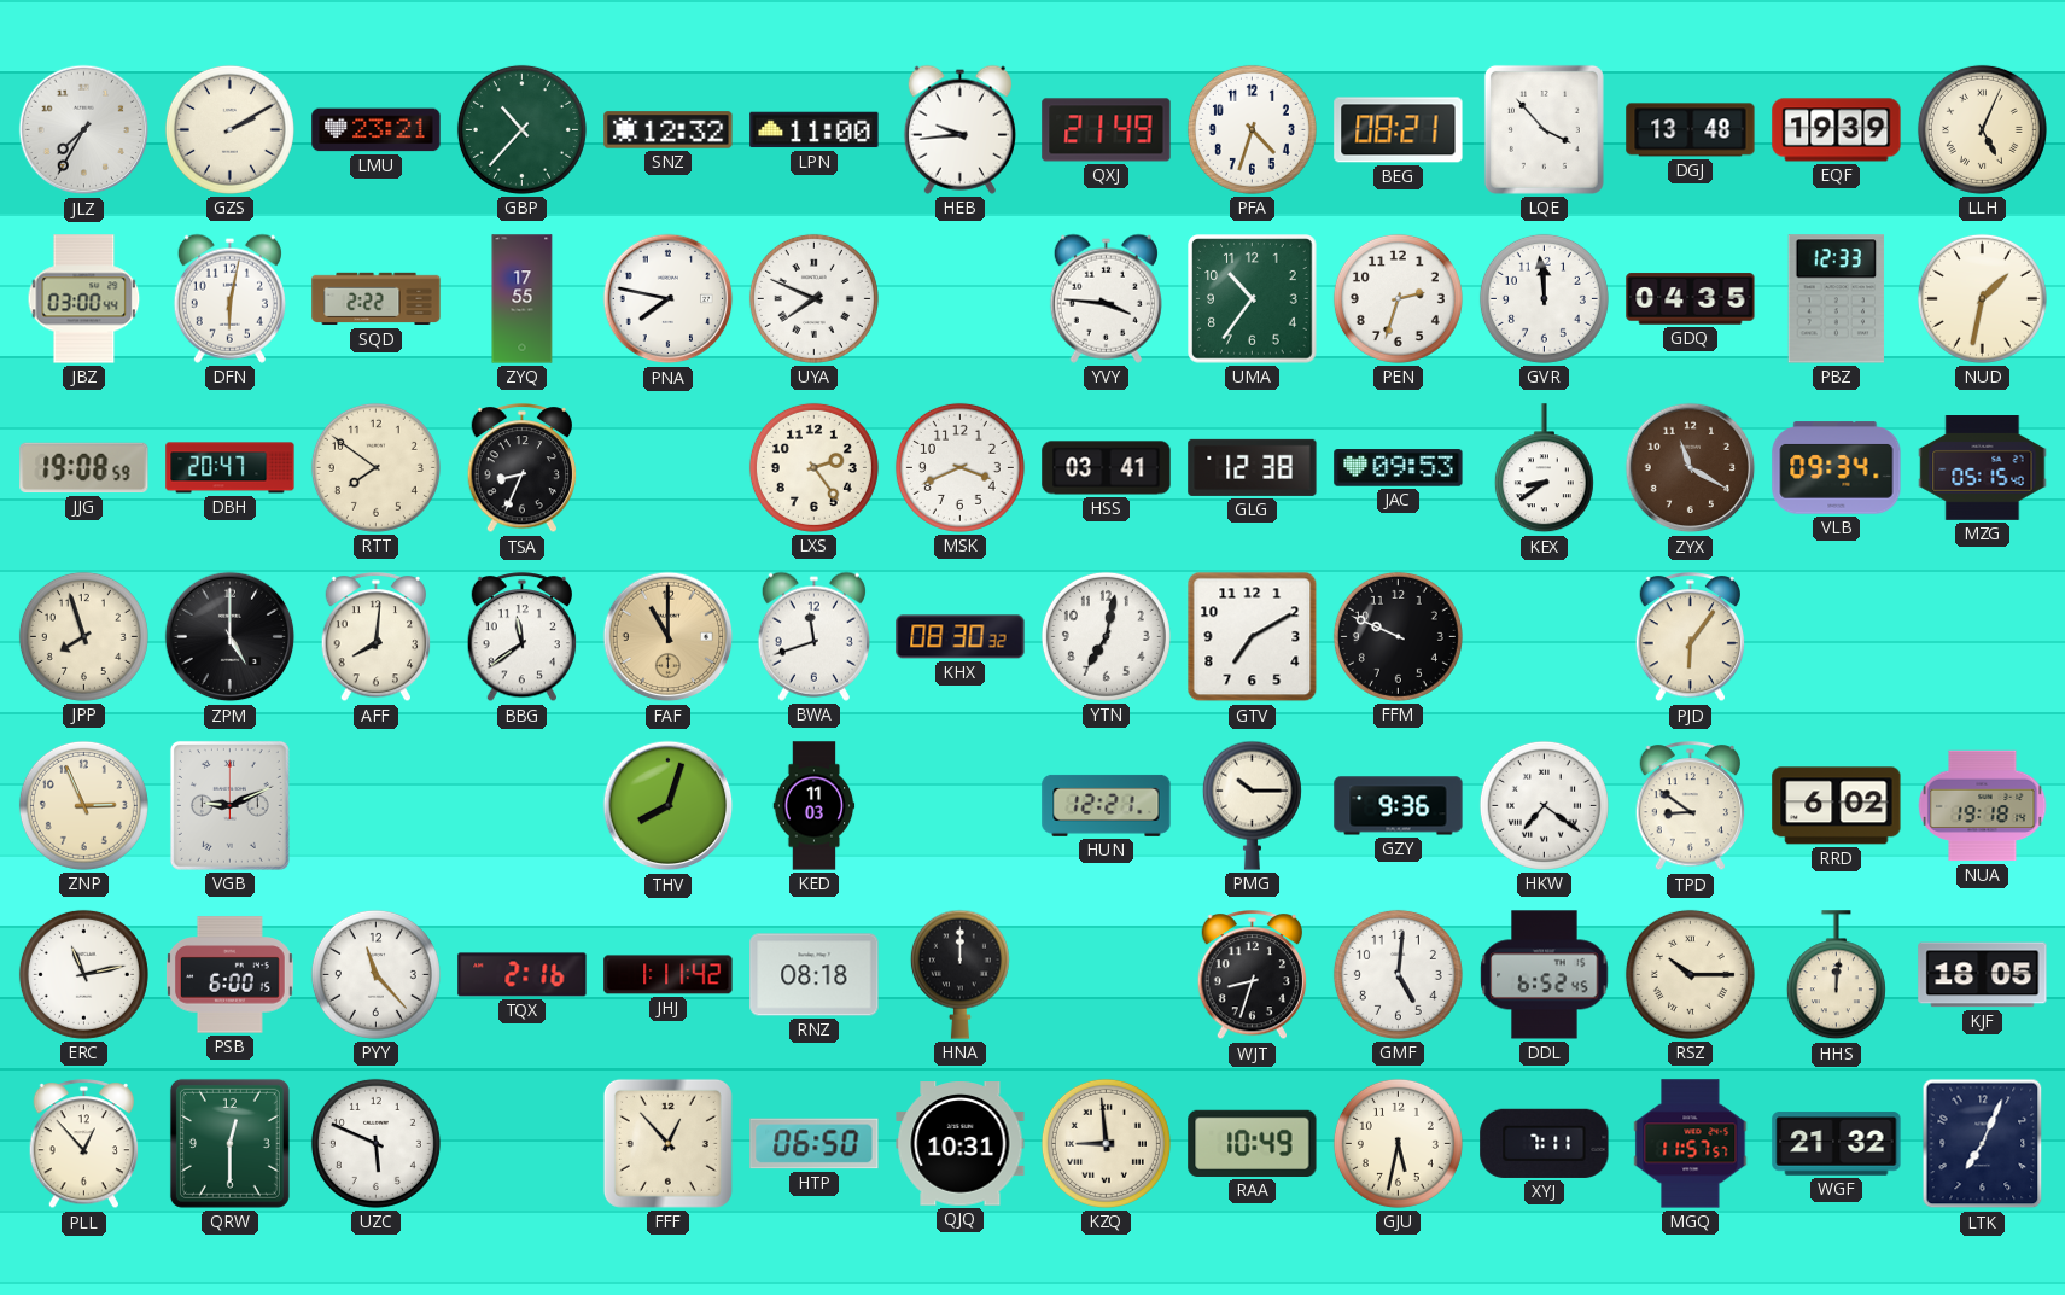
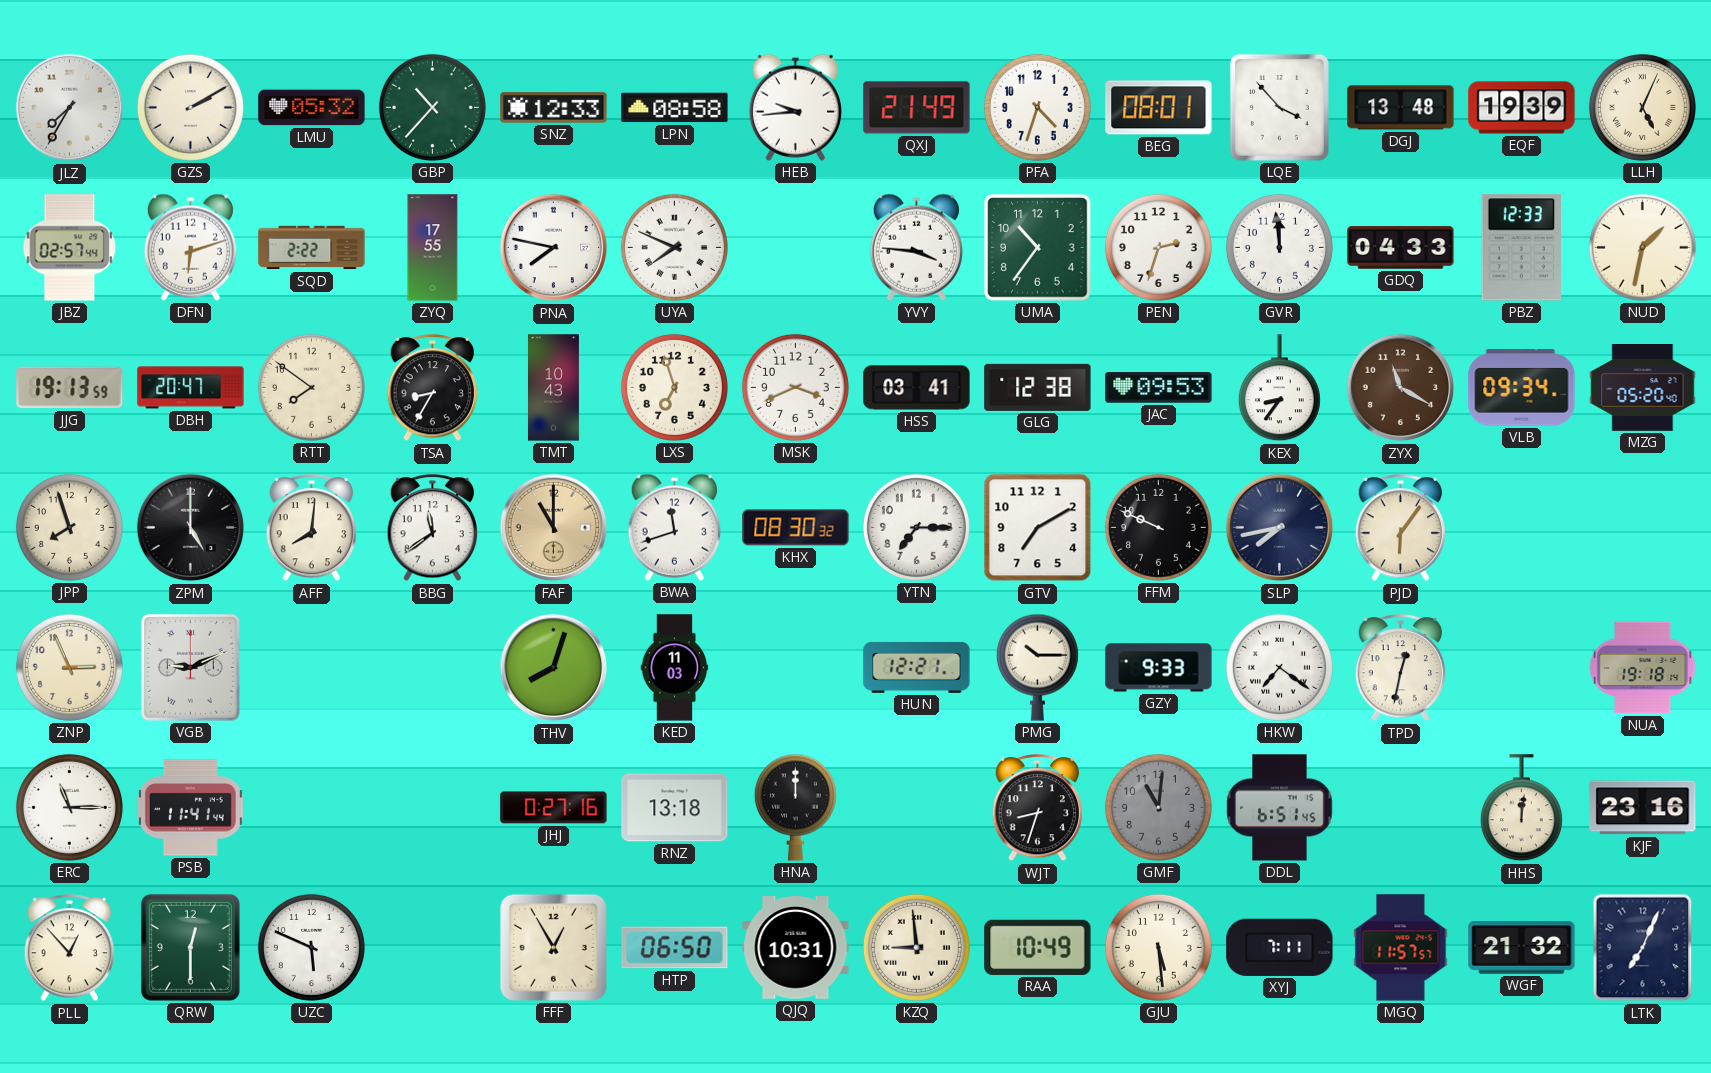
LMU: 23:21 -> 05:32 (312, 108)
SNZ: 12:32 -> 12:33 (554, 108)
LPN: 11:00 -> 08:58 (675, 108)
BEG: 08:21 -> 08:01 (1159, 108)
JBZ: 03:00 -> 02:57 (70, 248)
DFN: 6:02 -> 6:12 (190, 247)
GDQ: 04:35 -> 04:33 (1401, 248)
JJG: 19:08 -> 19:13 (70, 388)
TSA: 8:34 -> 8:35 (433, 388)
TMT: none -> 10:43 (553, 388)
LXS: 2:24 -> 6:57 (674, 387)
KEX: 8:39 -> 8:36 (1279, 388)
MZG: 05:15 -> 05:20 (1643, 388)
YTN: 7:02 -> 7:15 (916, 527)
SLP: none -> 7:43 (1280, 528)
GZY: 9:36 -> 9:33 (1159, 668)
TPD: 8:51 -> 12:32 (1401, 668)
RRD: 6:02 -> none (1837, 806)
ERC: 11:13 -> 11:15 (69, 807)
PSB: 6:00 -> 11:41 (190, 808)
PYY: 11:23 -> none (375, 974)
TQX: 2:16 -> none (523, 975)
JHJ: 1:11 -> 0:27 (554, 808)
RNZ: 08:18 -> 13:18 (675, 808)
GMF: 5:01 -> 11:01 (1158, 807)
GMF dial: white -> grey (1158, 807)
DDL: 6:52 -> 6:51 (1280, 808)
RSZ: 10:15 -> none (1690, 974)
KJF: 18:05 -> 23:16 (1643, 808)
FFF: 12:53 -> 12:55 (553, 947)
GJU: 5:32 -> 5:29 (1158, 947)
